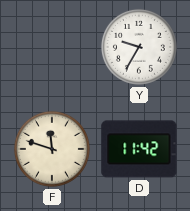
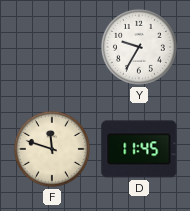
D: 11:42 -> 11:45 (139, 149)
